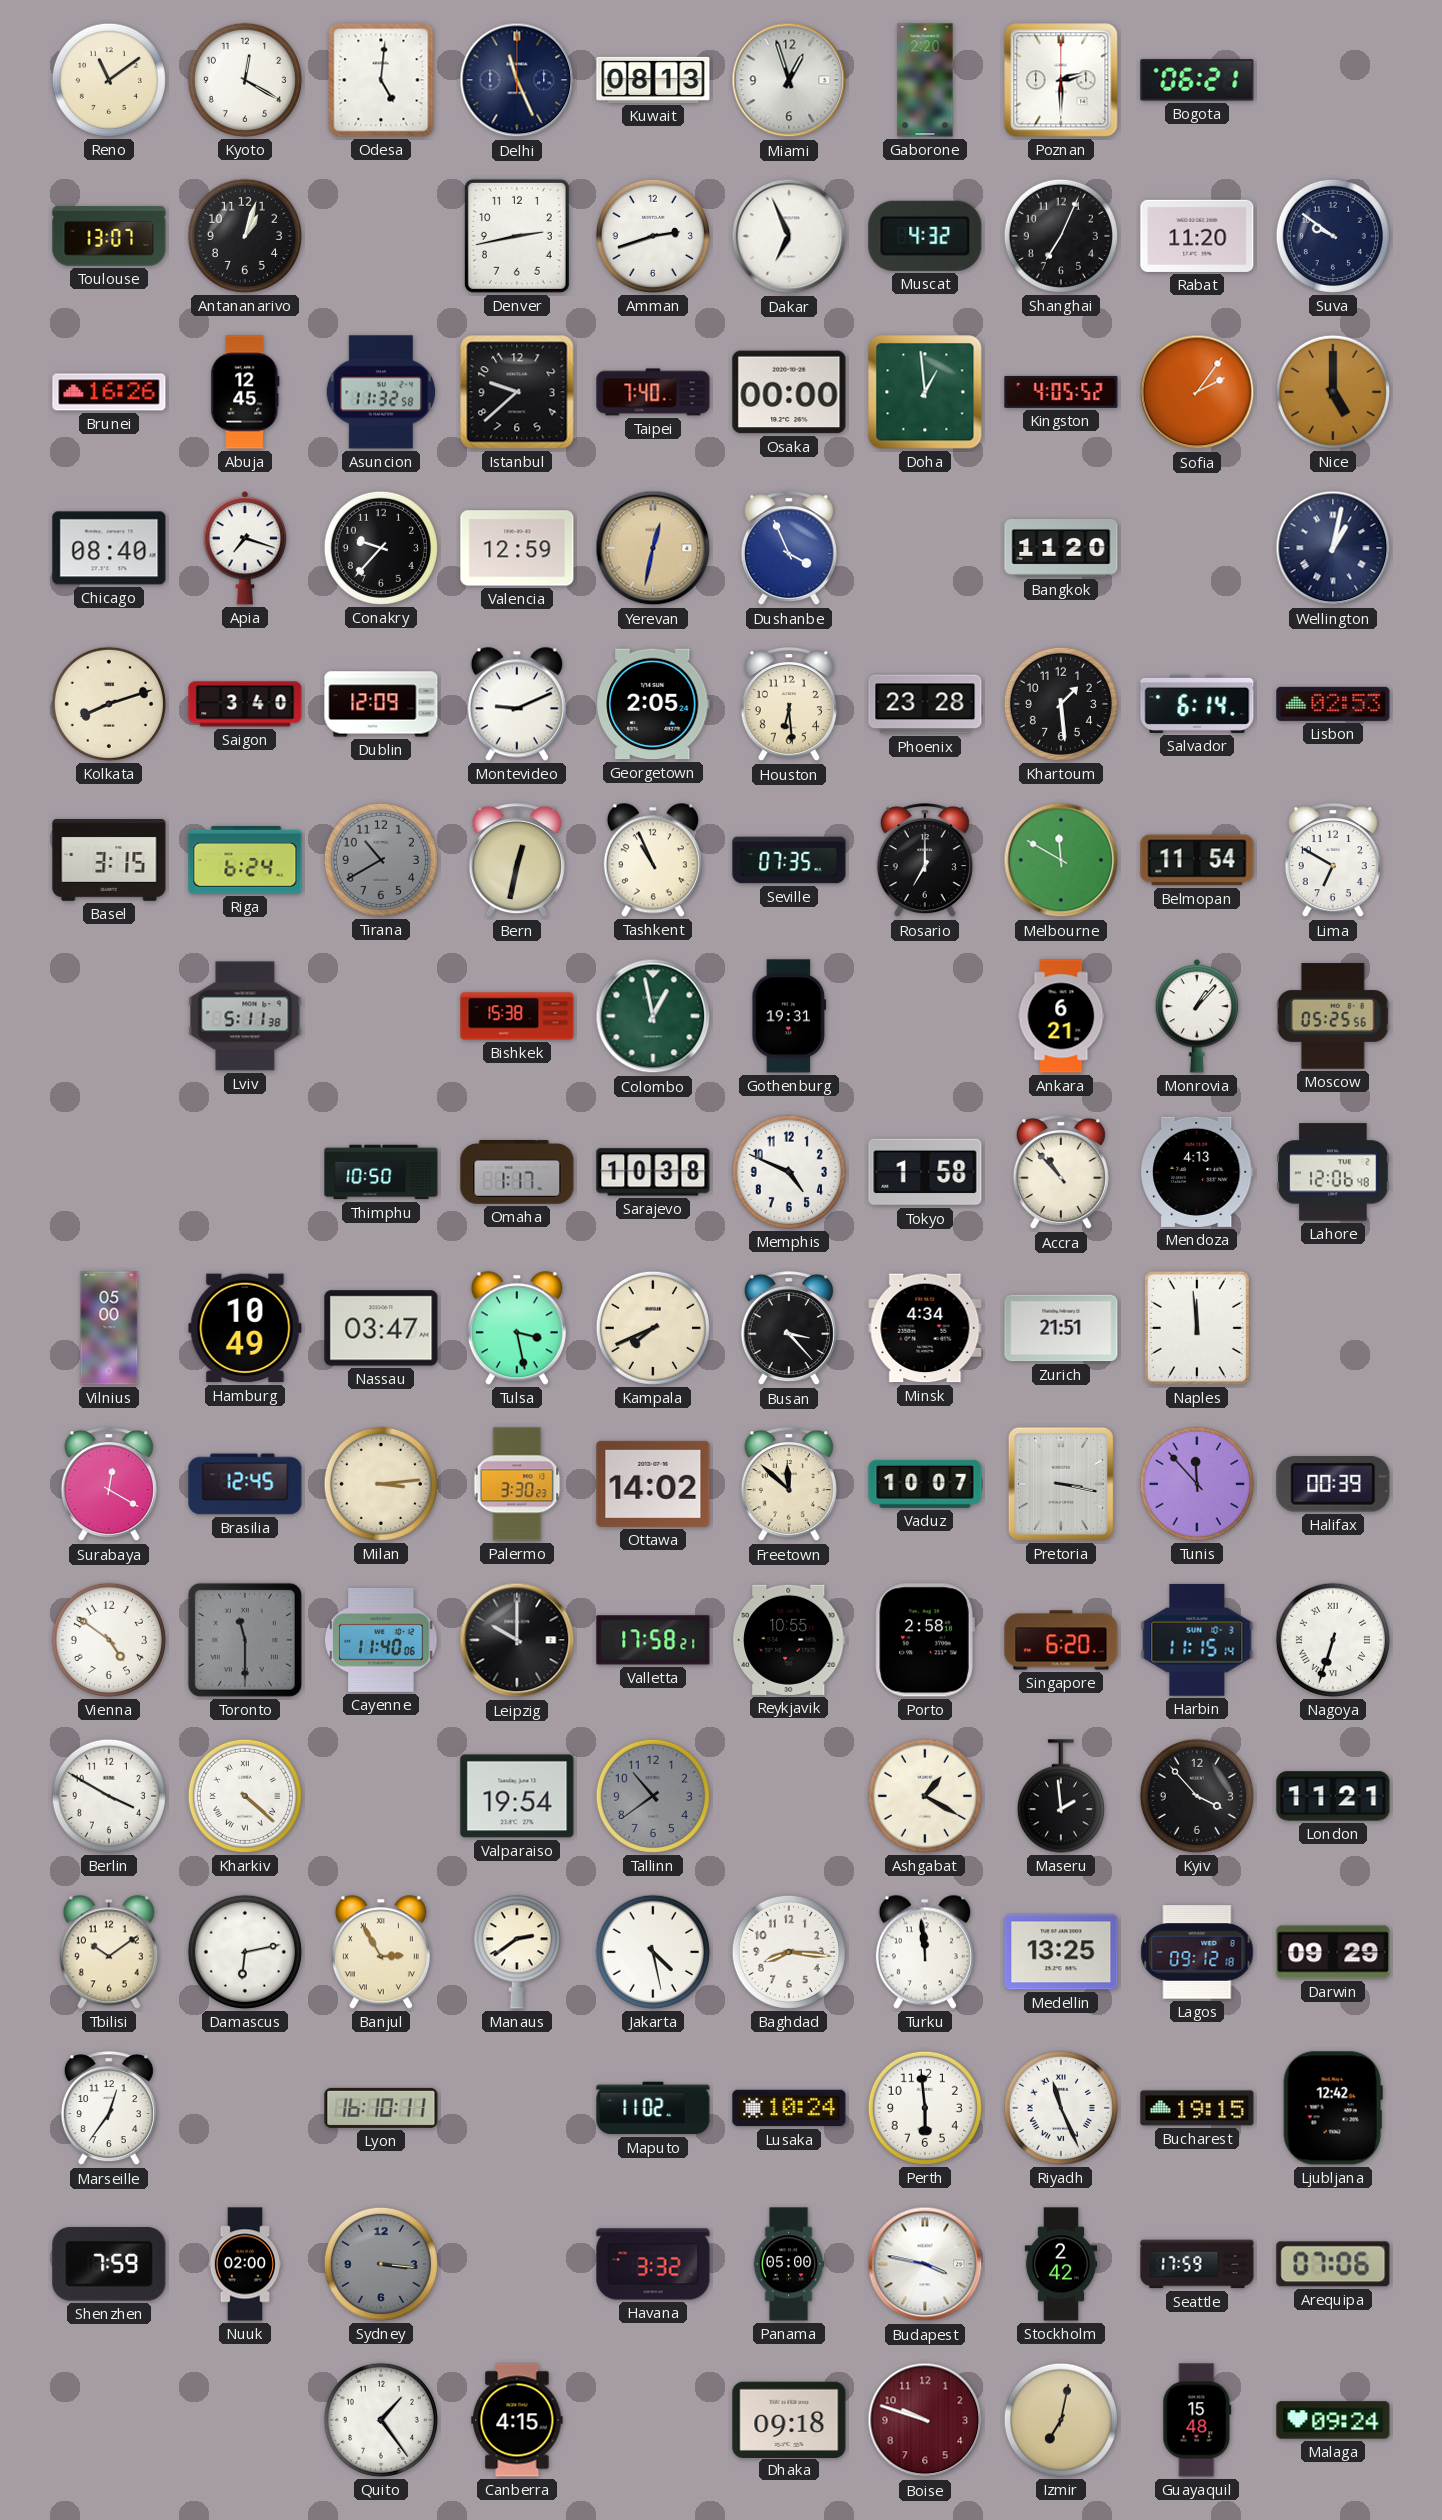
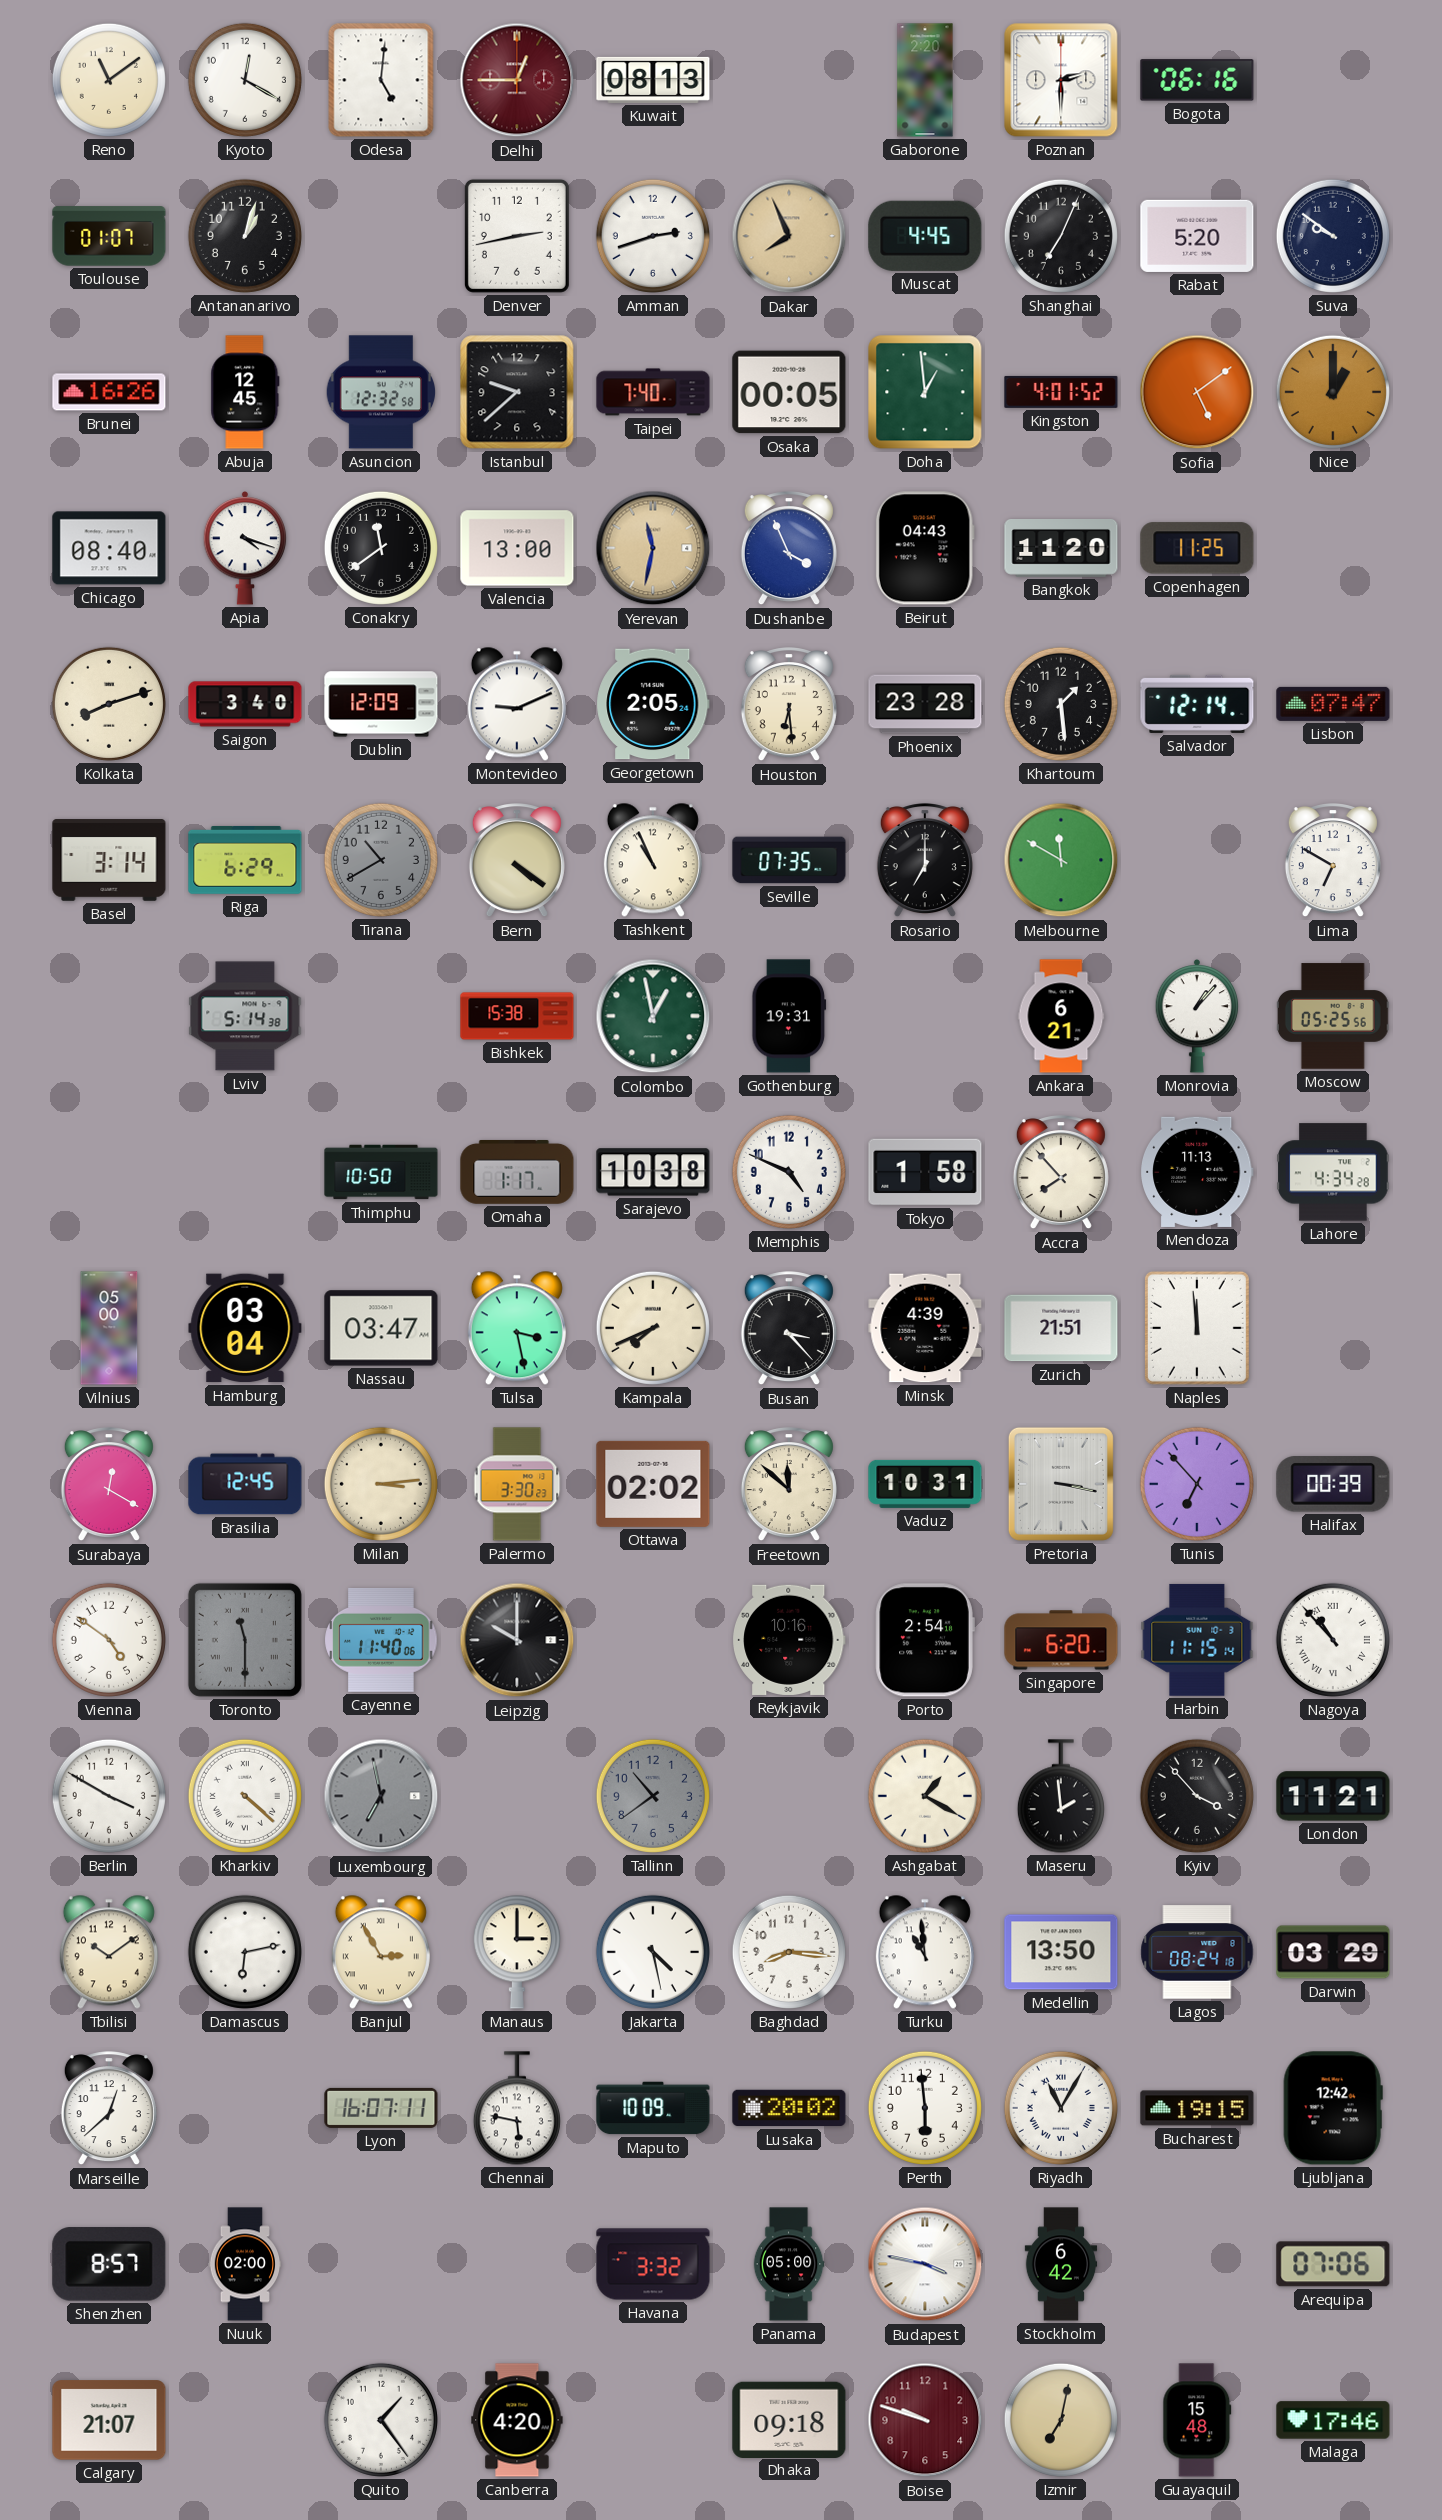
Delhi: 11:26 -> 12:45 (517, 80)
Delhi dial: navy -> burgundy (517, 80)
Miami: 12:57 -> none (789, 80)
Bogota: 06:21 -> 06:16 (1197, 80)
Toulouse: 13:07 -> 01:07 (109, 236)
Dakar: 6:56 -> 7:56 (789, 236)
Dakar dial: white -> champagne (789, 236)
Muscat: 4:32 -> 4:45 (925, 236)
Rabat: 11:20 -> 5:20 (1197, 236)
Asuncion: 11:32 -> 12:32 (381, 392)
Osaka: 00:00 -> 00:05 (789, 392)
Kingston: 4:05 -> 4:01 (1061, 392)
Sofia: 2:06 -> 5:09 (1197, 392)
Nice: 5:00 -> 1:00 (1333, 392)
Apia: 7:18 -> 4:18 (245, 549)
Conakry: 9:37 -> 11:39 (381, 548)
Valencia: 12:59 -> 13:00 (517, 548)
Yerevan: 12:32 -> 11:32 (653, 548)
Beirut: none -> 04:43 (925, 548)
Copenhagen: none -> 11:25 (1197, 548)
Wellington: 1:02 -> none (1333, 548)
Salvador: 6:14 -> 12:14 (1197, 704)
Lisbon: 02:53 -> 07:47 (1333, 704)
Basel: 3:15 -> 3:14 (109, 860)
Riga: 6:24 -> 6:29 (245, 860)
Bern: 12:32 -> 4:21 (517, 861)
Belmopan: 11:54 -> none (1197, 860)
Lviv: 5:11 -> 5:14 (245, 1016)
Accra: 10:53 -> 7:53 (1061, 1173)
Mendoza: 4:13 -> 11:13 (1197, 1172)
Lahore: 12:06 -> 4:34 (1333, 1172)
Hamburg: 10:49 -> 03:04 (245, 1328)
Minsk: 4:34 -> 4:39 (925, 1328)
Ottawa: 14:02 -> 02:02 (653, 1484)
Vaduz: 10:07 -> 10:31 (925, 1484)
Tunis: 11:53 -> 6:53 (1197, 1484)
Valletta: 17:58 -> none (653, 1640)
Reykjavik: 10:55 -> 10:16 (790, 1640)
Porto: 2:58 -> 2:54 (925, 1640)
Nagoya: 6:33 -> 10:53 (1333, 1640)
Luxembourg: none -> 6:58 (381, 1796)
Valparaiso: 19:54 -> none (517, 1796)
Manaus: 2:39 -> 3:00 (517, 1952)
Turku: 11:59 -> 10:59 (925, 1952)
Medellin: 13:25 -> 13:50 (1061, 1952)
Lagos: 09:12 -> 08:24 (1197, 1952)
Darwin: 09:29 -> 03:29 (1333, 1952)
Marseille: 12:36 -> 12:38 (109, 2109)
Lyon: 16:10 -> 16:07 (381, 2108)
Chennai: none -> 5:47 (517, 2108)
Maputo: 11:02 -> 10:09 (653, 2108)
Lusaka: 10:24 -> 20:02 (789, 2108)
Riyadh: 11:26 -> 11:05 (1061, 2108)
Shenzhen: 7:59 -> 8:57 (109, 2264)
Sydney: 3:16 -> none (381, 2264)
Stockholm: 2:42 -> 6:42 (1061, 2264)
Seattle: 17:59 -> none (1197, 2264)
Calgary: none -> 21:07 (109, 2420)
Canberra: 4:15 -> 4:20 (517, 2420)
Malaga: 09:24 -> 17:46 (1333, 2420)
